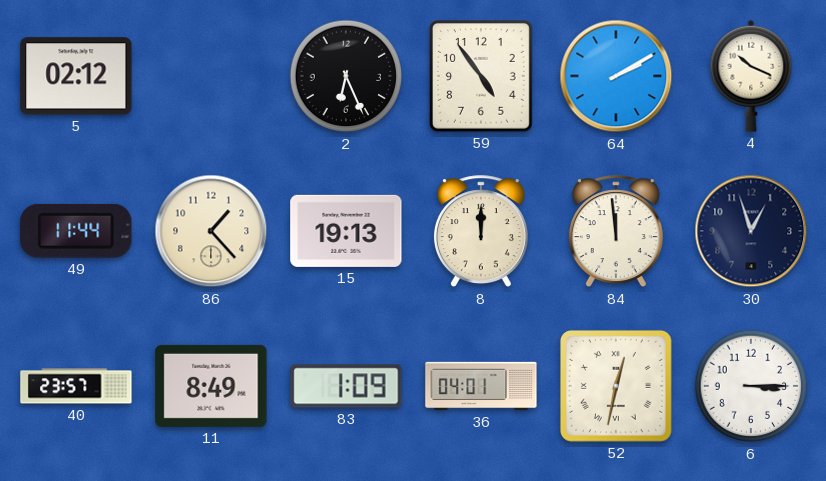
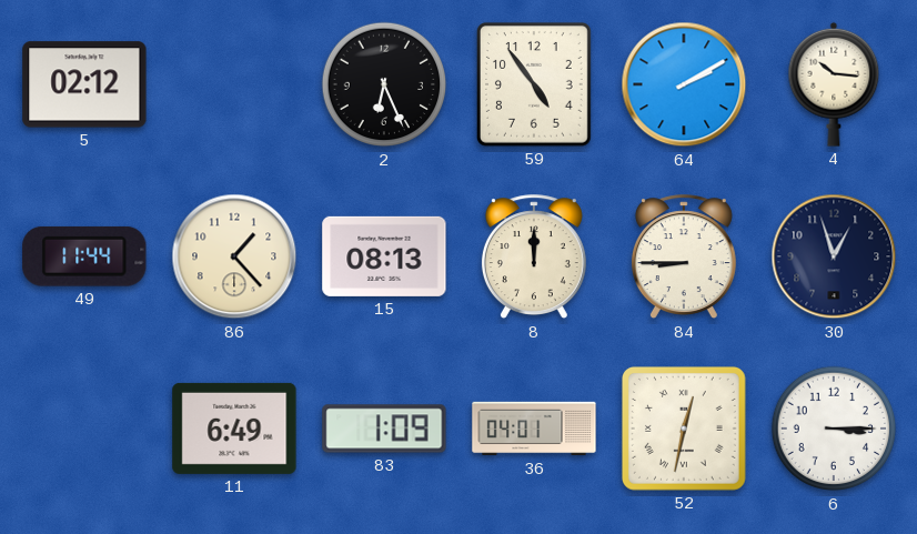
4: 10:19 -> 10:16 (834, 84)
15: 19:13 -> 08:13 (384, 256)
84: 11:59 -> 8:45 (684, 258)
40: 23:57 -> none (76, 386)
11: 8:49 -> 6:49 (234, 429)
